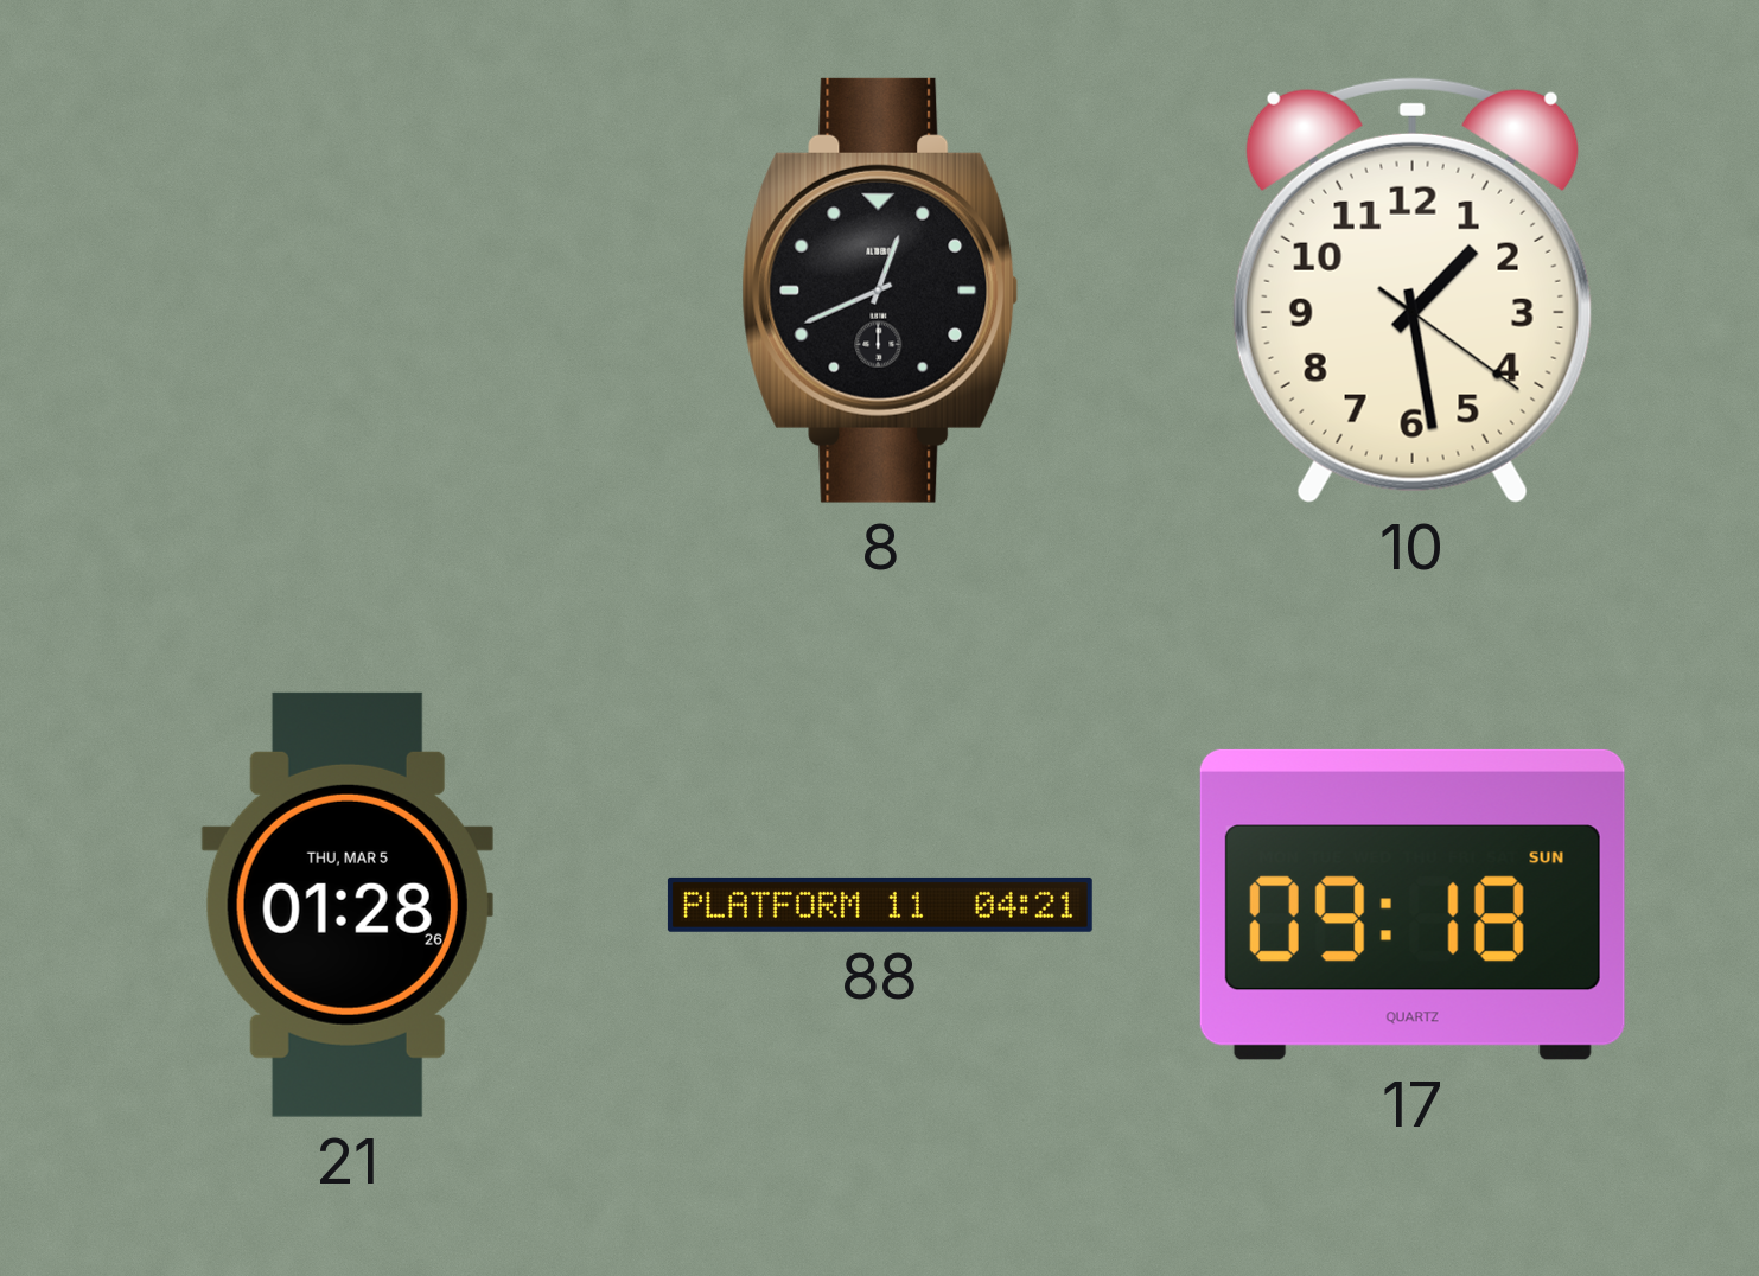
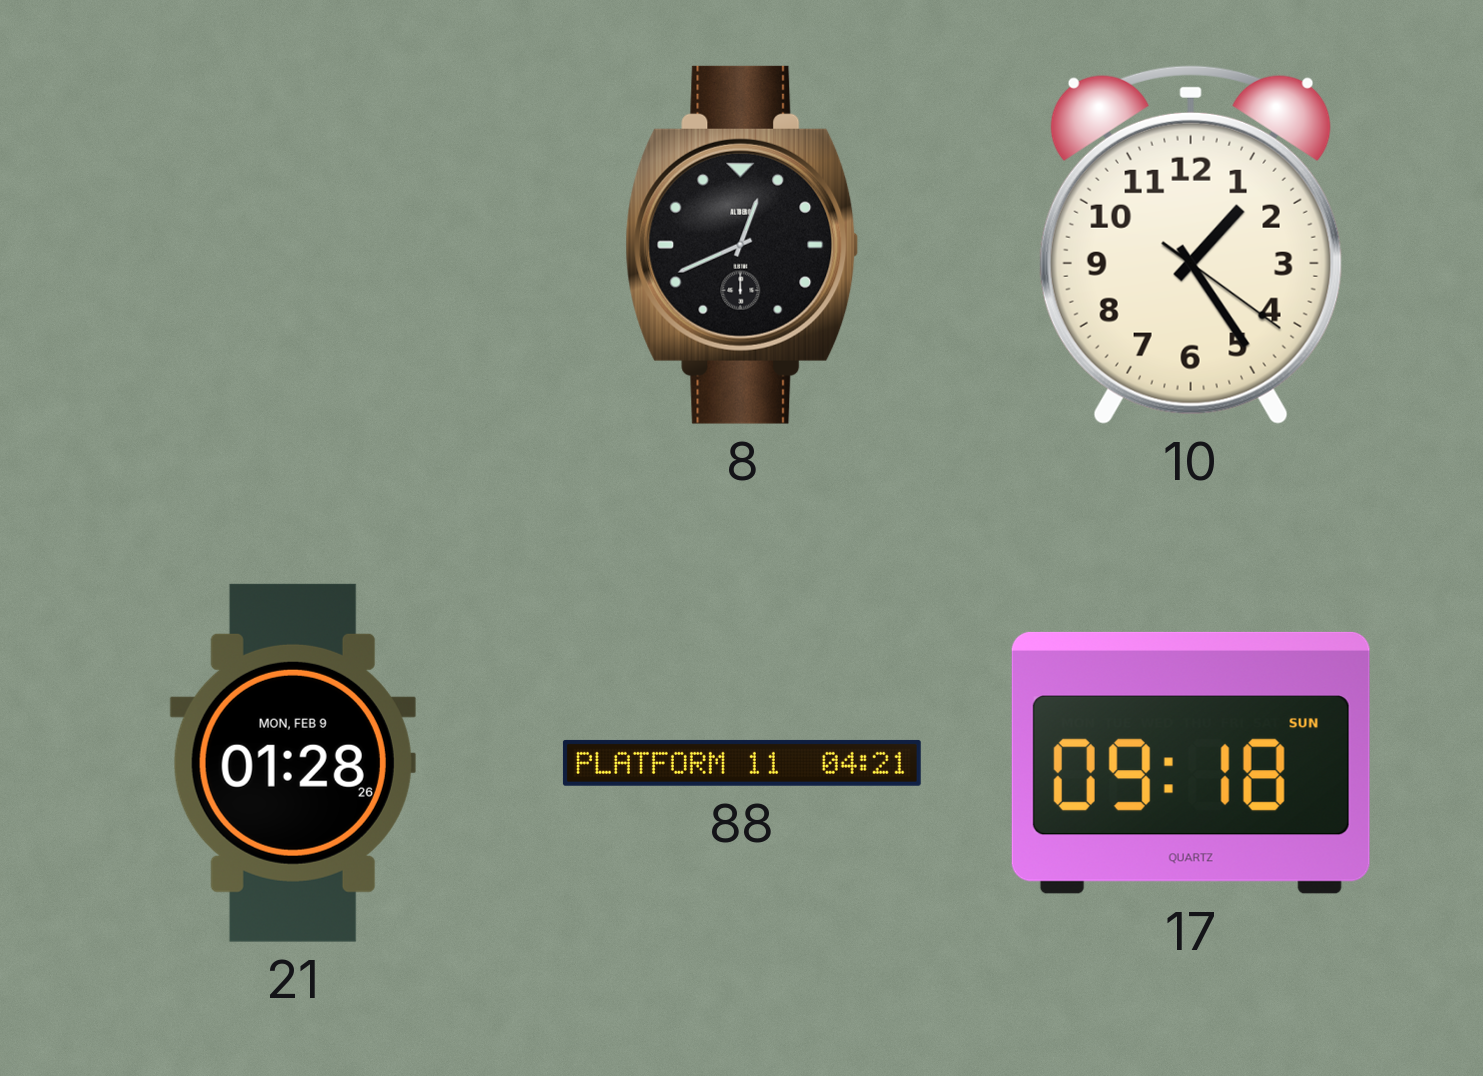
10: 1:28 -> 1:24 (1191, 244)
21 date: THU, MAR 5 -> MON, FEB 9 (293, 763)
